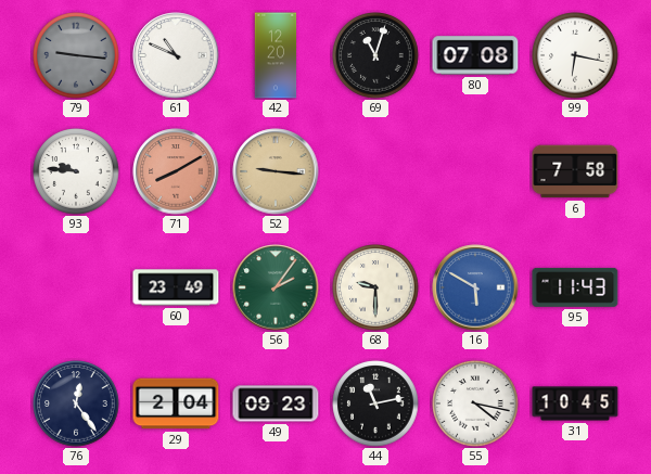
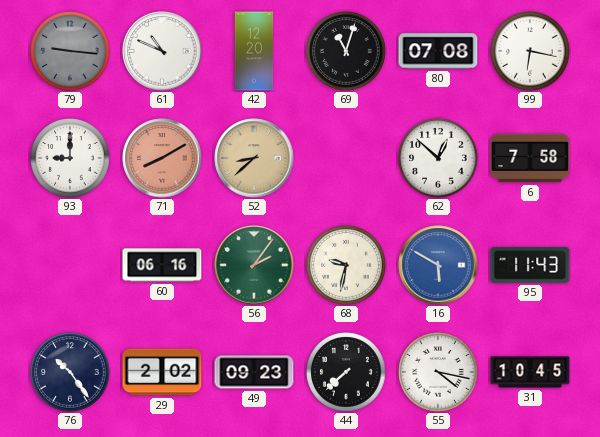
93: 9:46 -> 9:00 (70, 158)
52: 9:16 -> 8:38 (254, 158)
62: none -> 12:52 (438, 158)
60: 23:49 -> 06:16 (162, 265)
68: 9:30 -> 9:32 (346, 265)
76: 12:24 -> 10:24 (70, 372)
29: 2:04 -> 2:02 (162, 372)
44: 11:13 -> 7:38 (346, 372)
